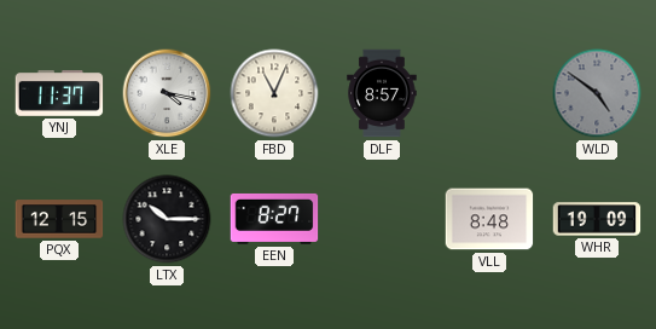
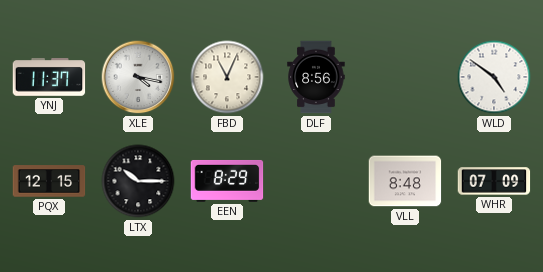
DLF: 8:57 -> 8:56 (316, 77)
WLD dial: grey -> white (494, 77)
EEN: 8:27 -> 8:29 (227, 181)
WHR: 19:09 -> 07:09 (494, 181)
